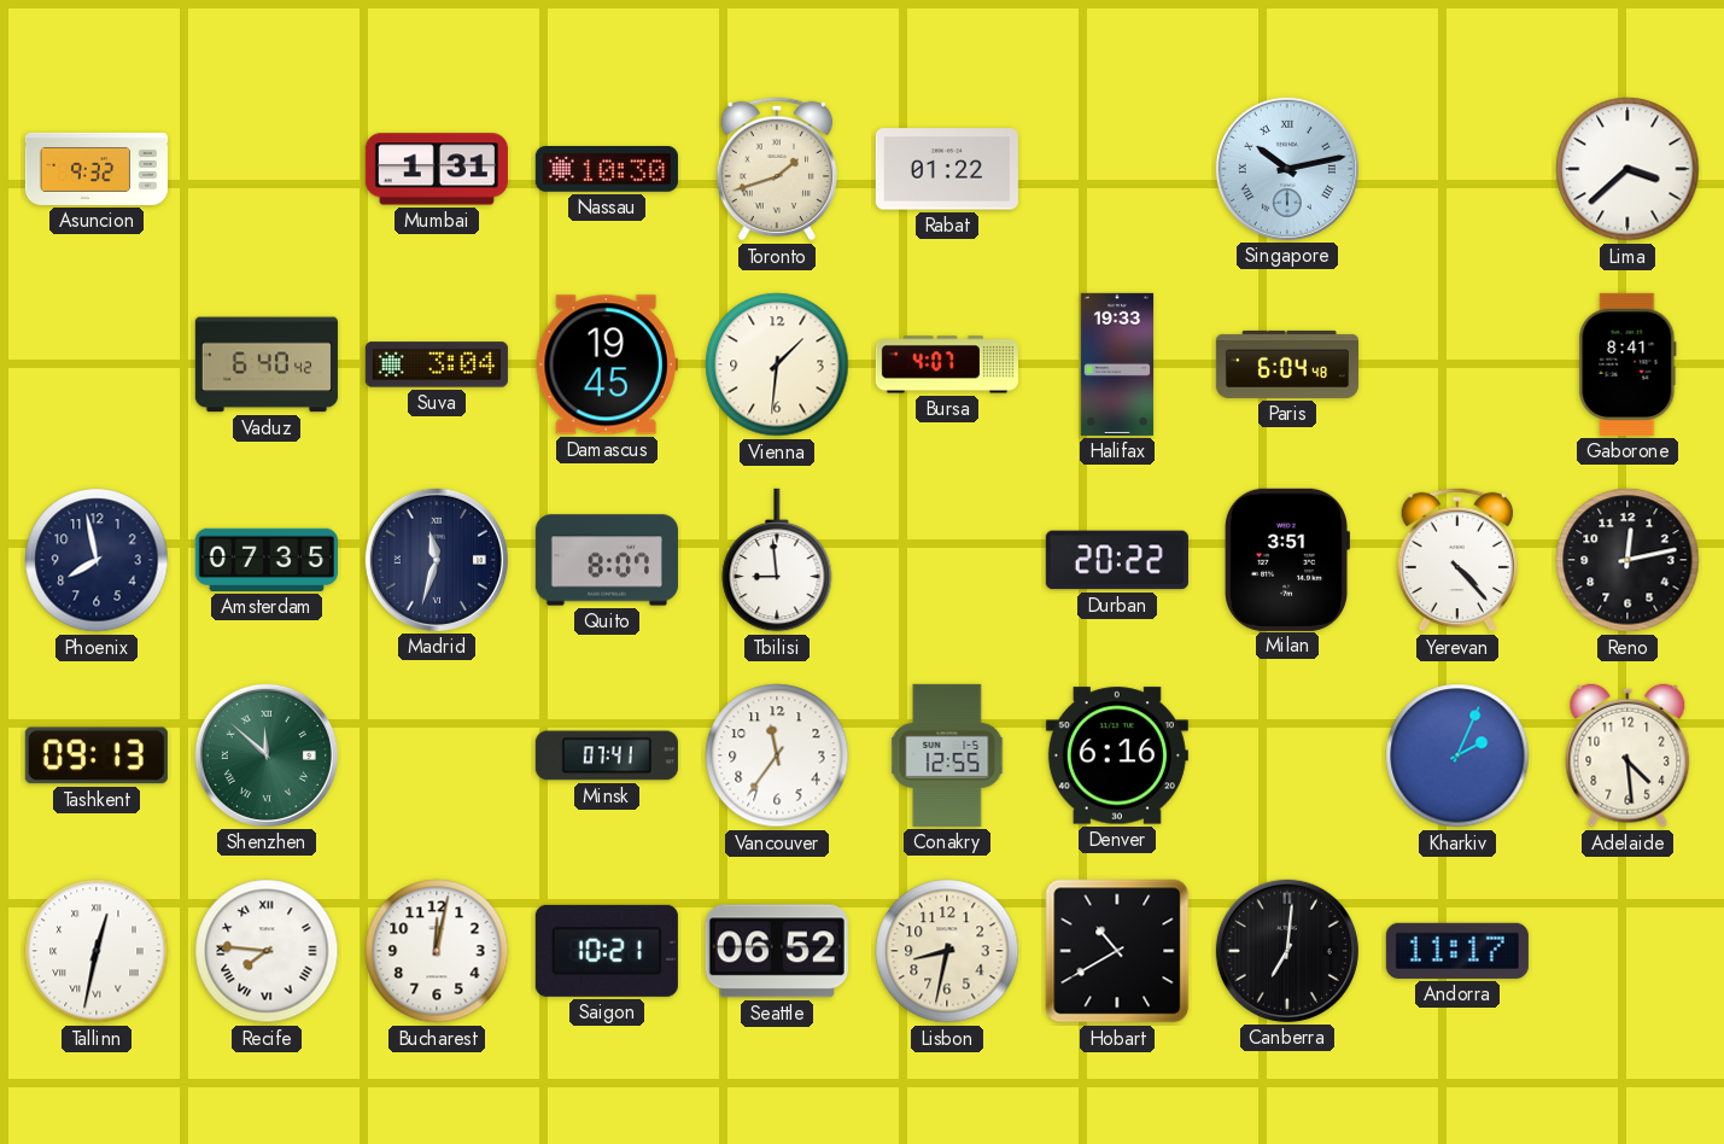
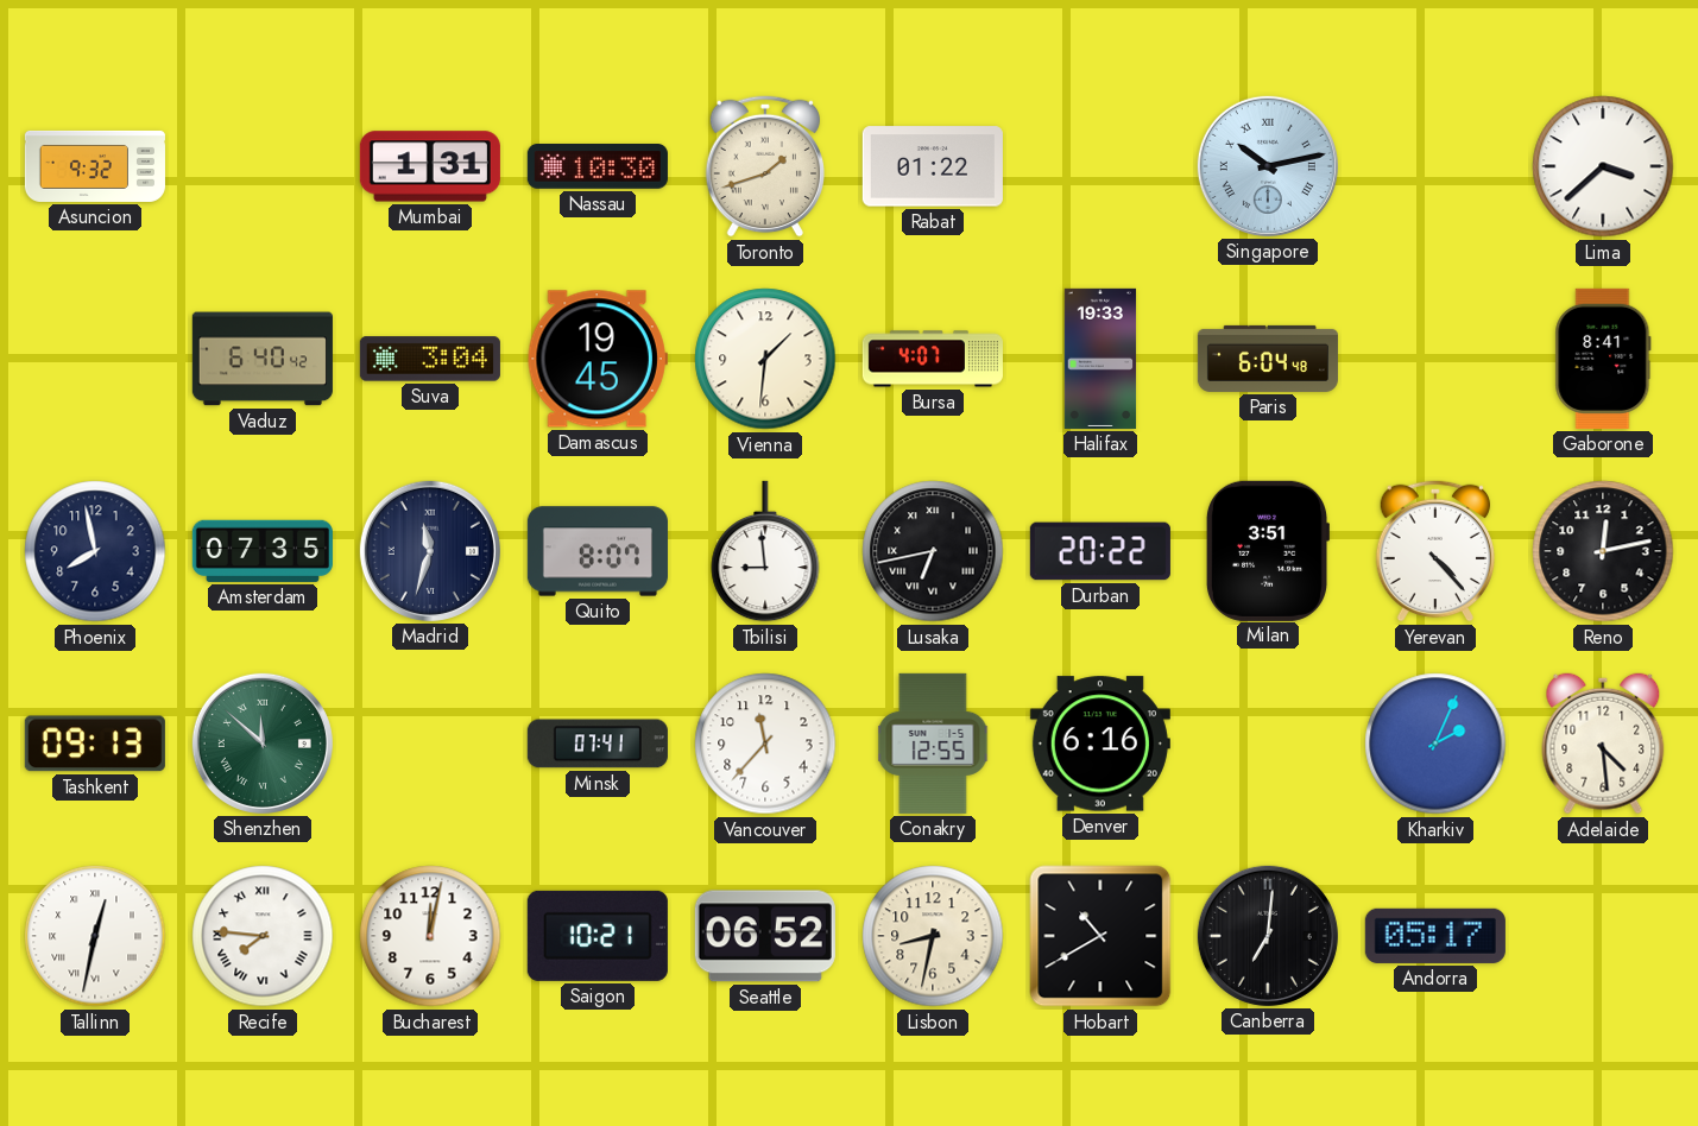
Lusaka: none -> 6:43 (933, 551)
Vancouver: 11:36 -> 11:37 (765, 744)
Andorra: 11:17 -> 05:17 (1435, 936)
